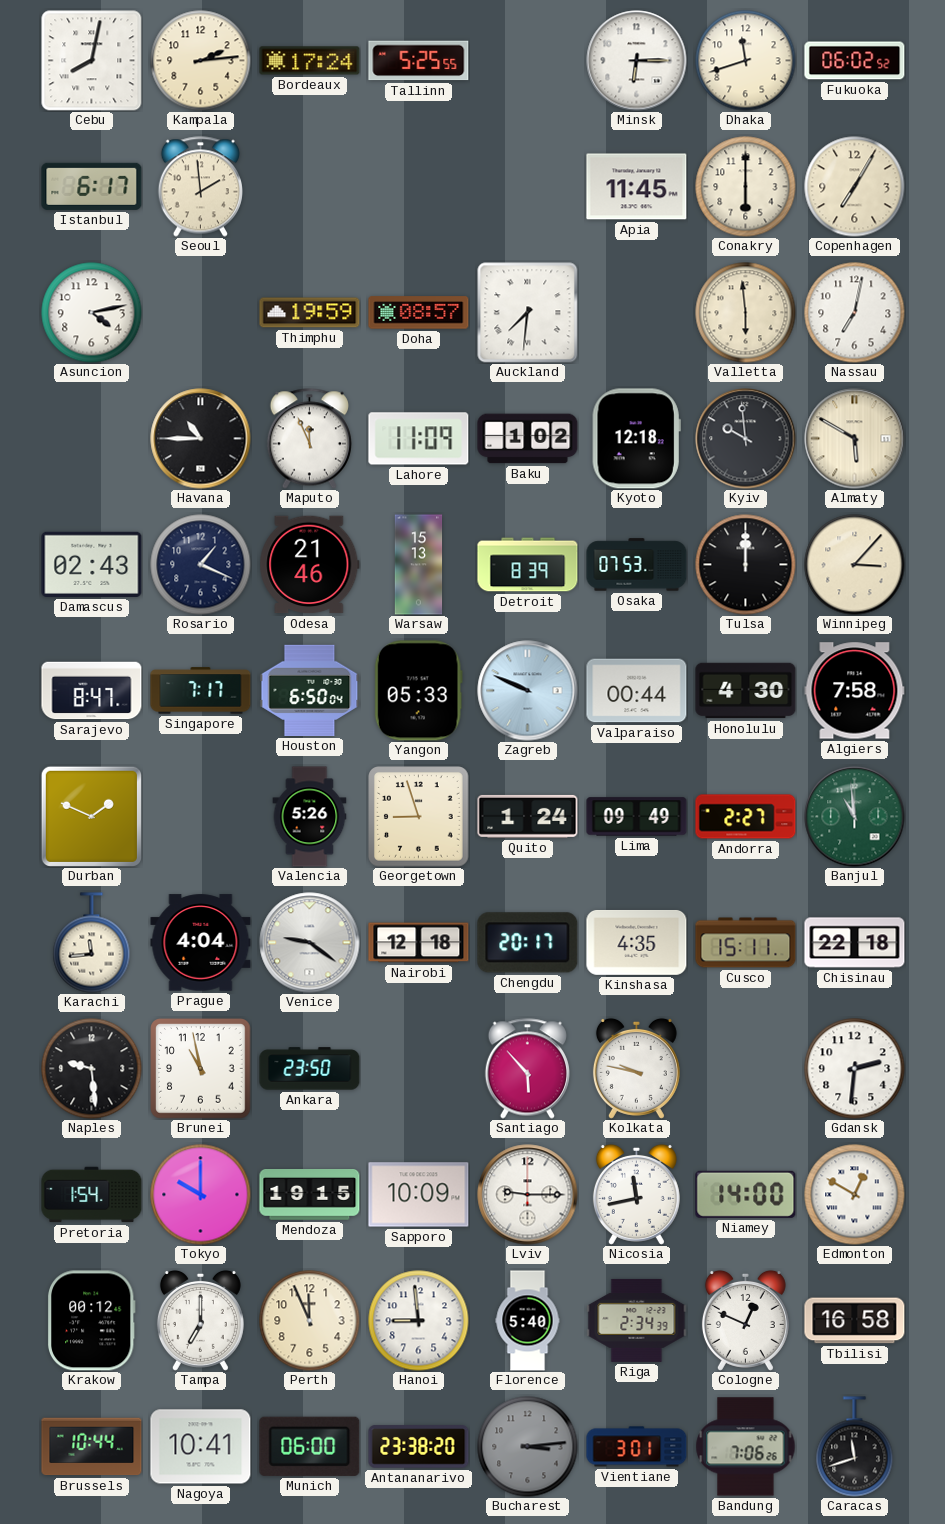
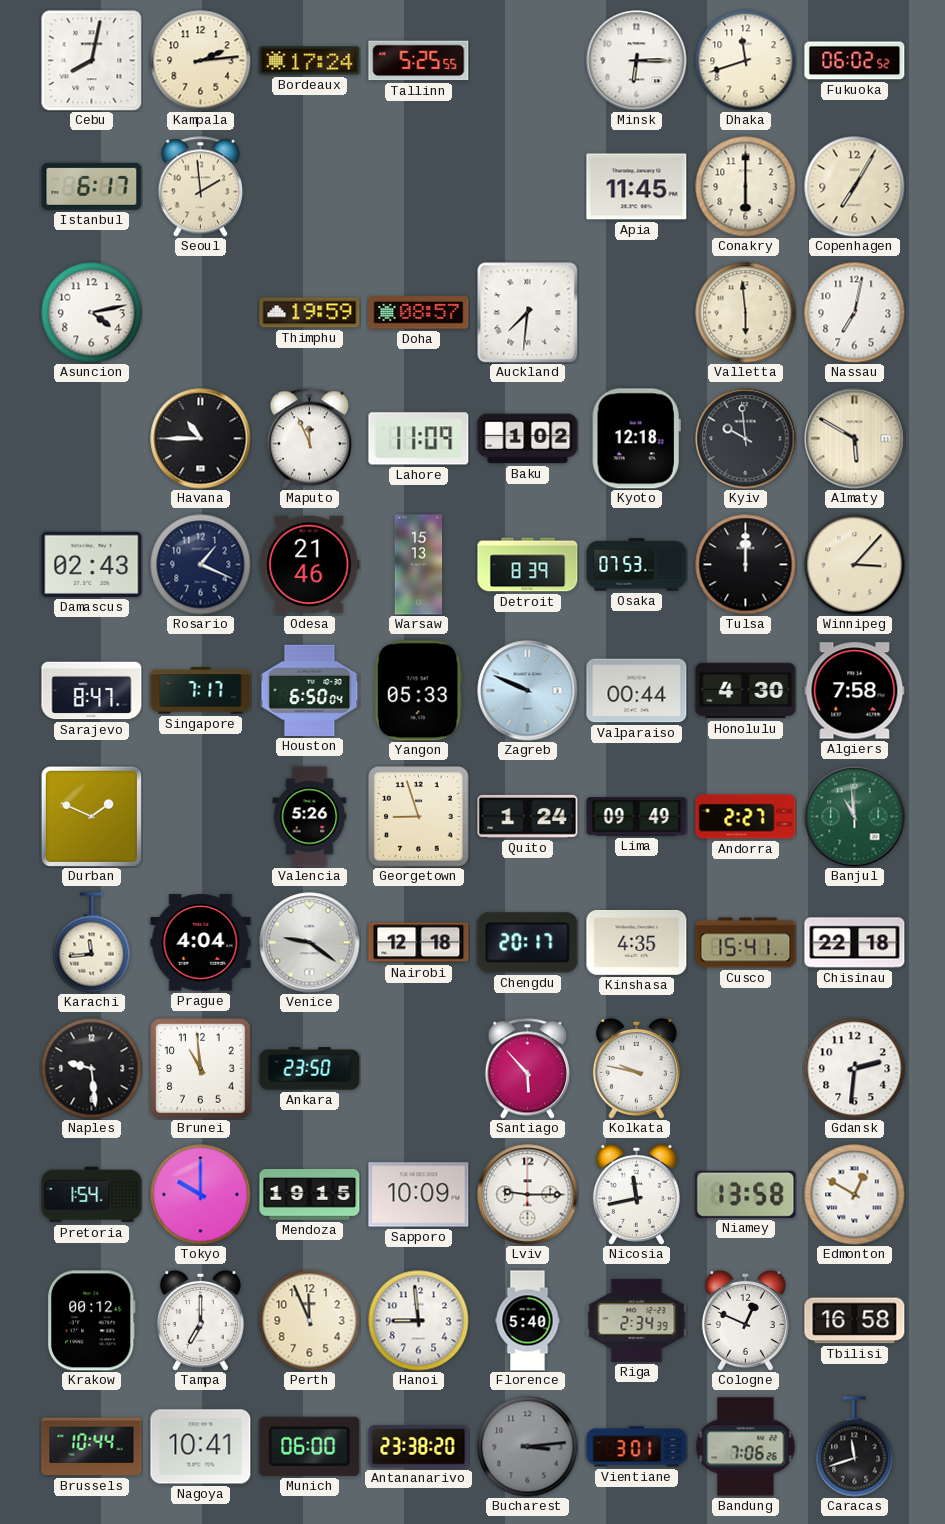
Cusco: 15:11 -> 15:41 (746, 943)
Brunei: 10:58 -> 10:59 (201, 1069)
Niamey: 14:00 -> 13:58 (746, 1194)
